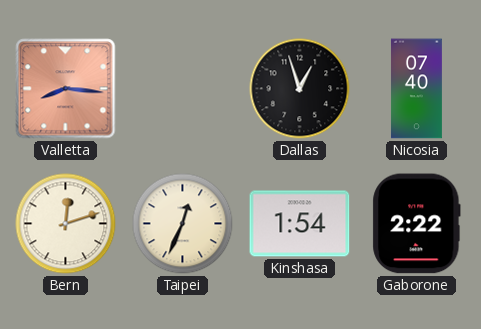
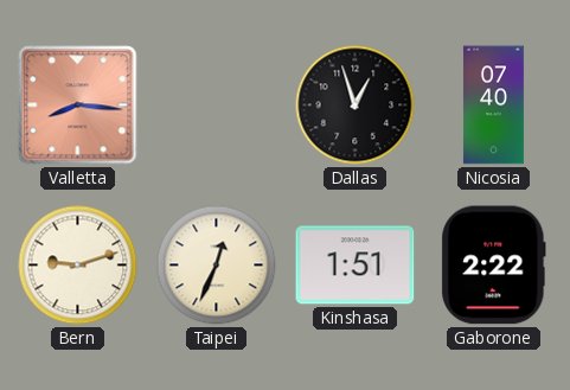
Bern: 12:12 -> 9:12 (78, 266)
Kinshasa: 1:54 -> 1:51 (356, 266)
